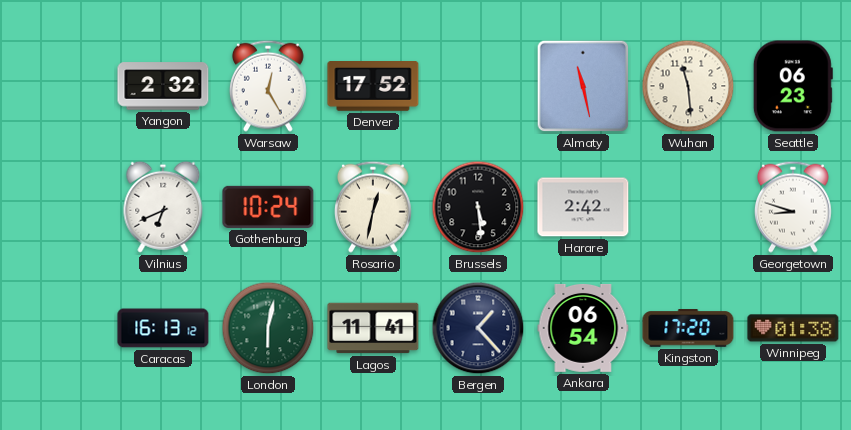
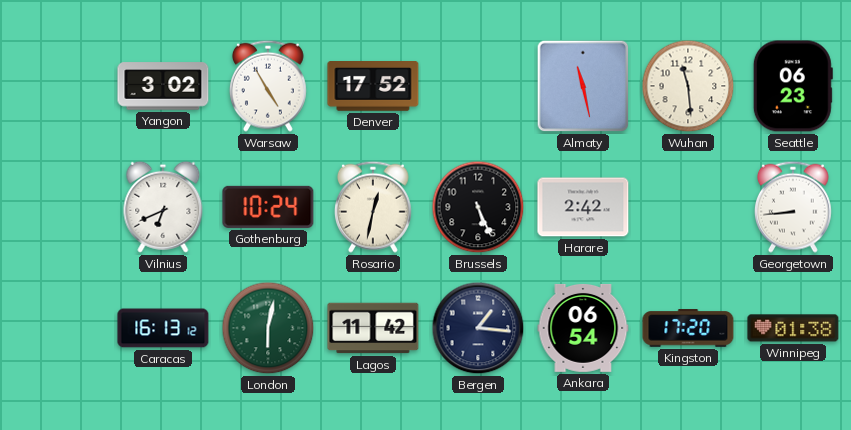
Yangon: 2:32 -> 3:02 (163, 86)
Warsaw: 12:25 -> 4:55 (268, 86)
Brussels: 5:29 -> 5:26 (478, 207)
Georgetown: 8:48 -> 8:44 (793, 207)
Lagos: 11:41 -> 11:42 (373, 328)
Bergen: 1:23 -> 1:16 (478, 328)
